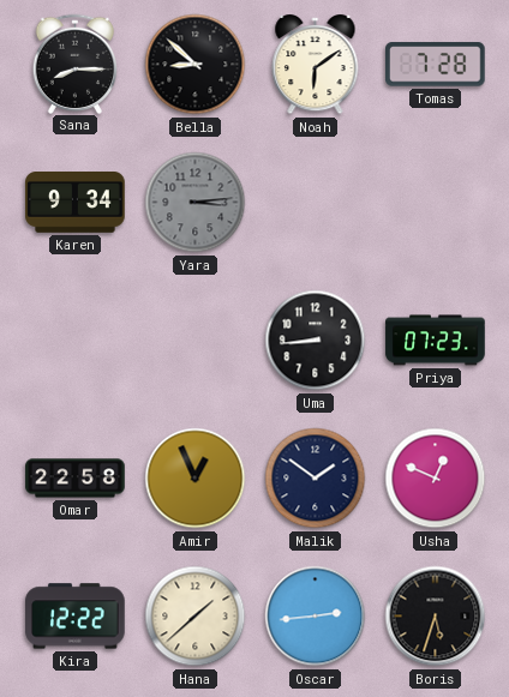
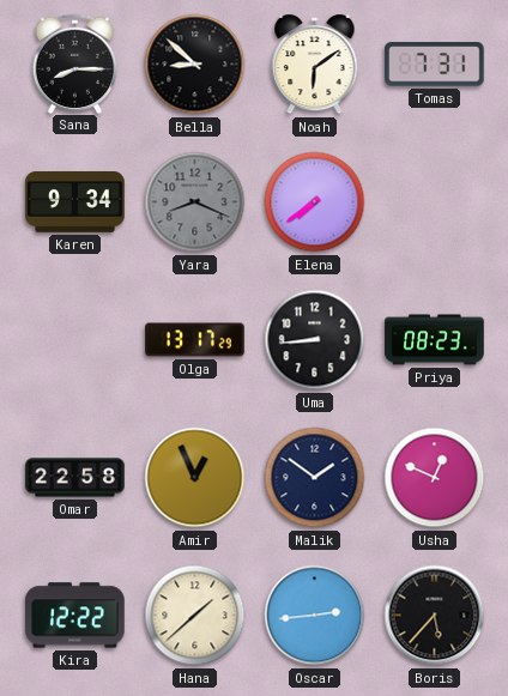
Tomas: 7:28 -> 7:31 (435, 65)
Yara: 3:14 -> 8:19 (195, 202)
Elena: none -> 7:39 (315, 202)
Olga: none -> 13:17 (195, 340)
Priya: 07:23 -> 08:23 (435, 340)
Boris: 5:33 -> 5:37 (435, 616)
